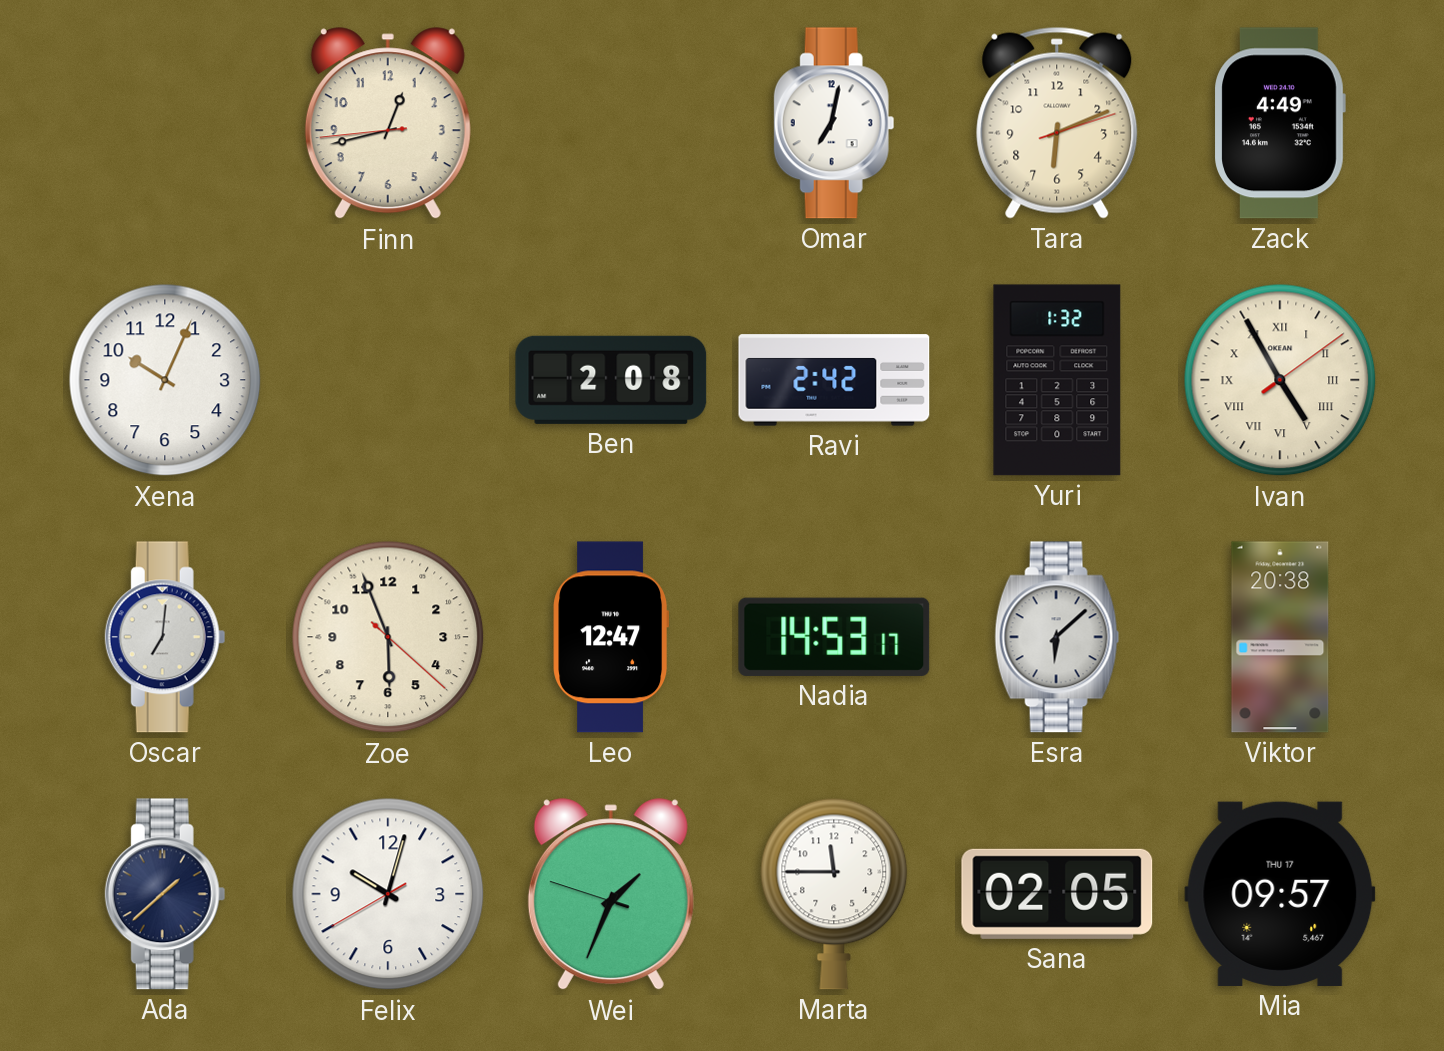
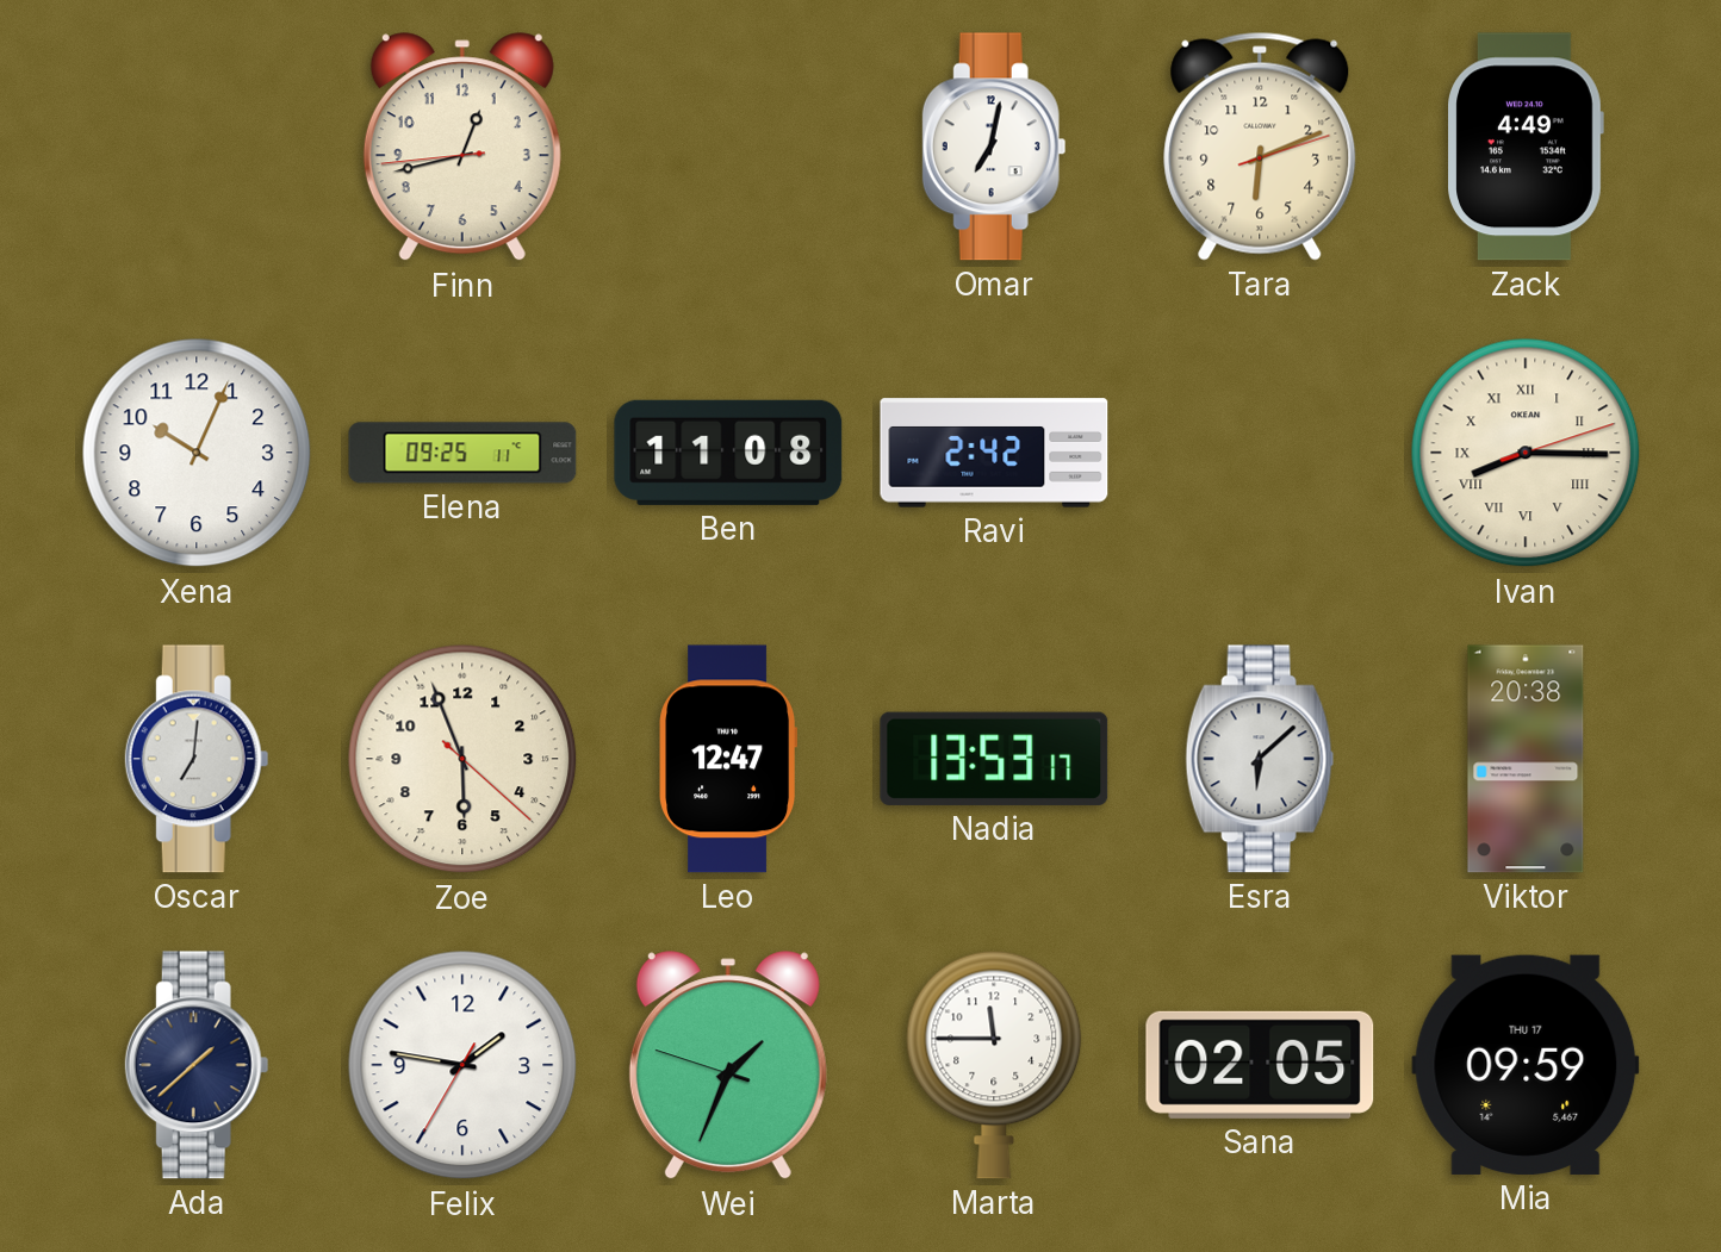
Elena: none -> 09:25 (462, 453)
Ben: 2:08 -> 11:08 (728, 453)
Yuri: 1:32 -> none (1057, 380)
Ivan: 4:55 -> 8:15 (1526, 453)
Nadia: 14:53 -> 13:53 (994, 759)
Felix: 10:02 -> 1:46 (462, 1065)
Mia: 09:57 -> 09:59 (1526, 1065)
